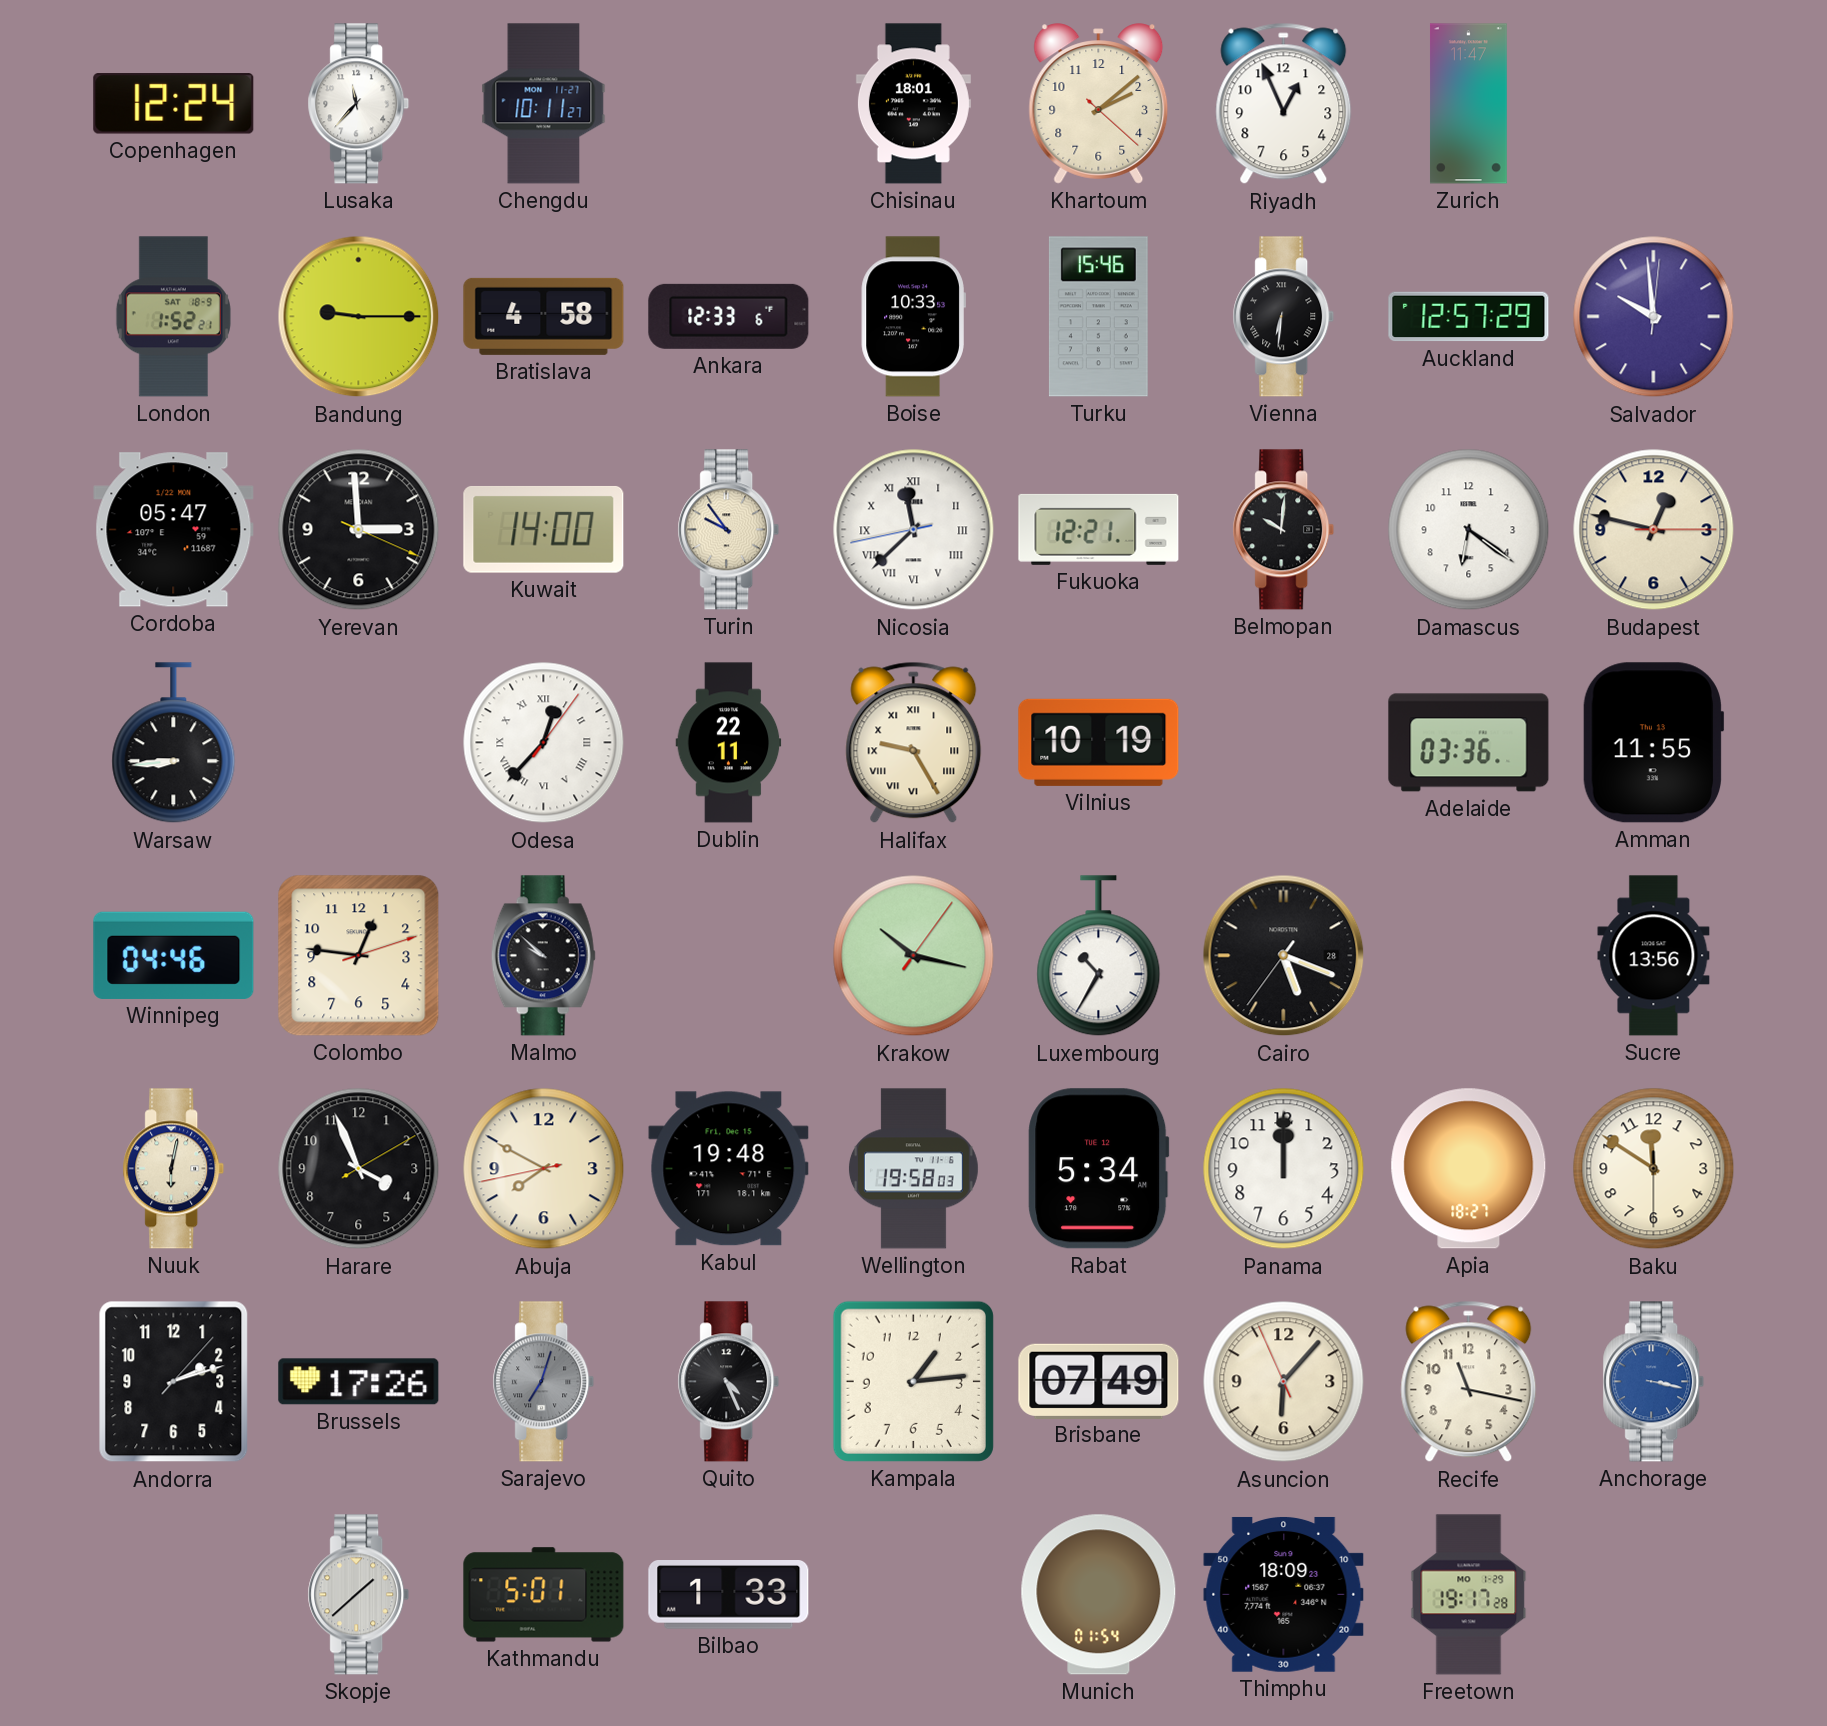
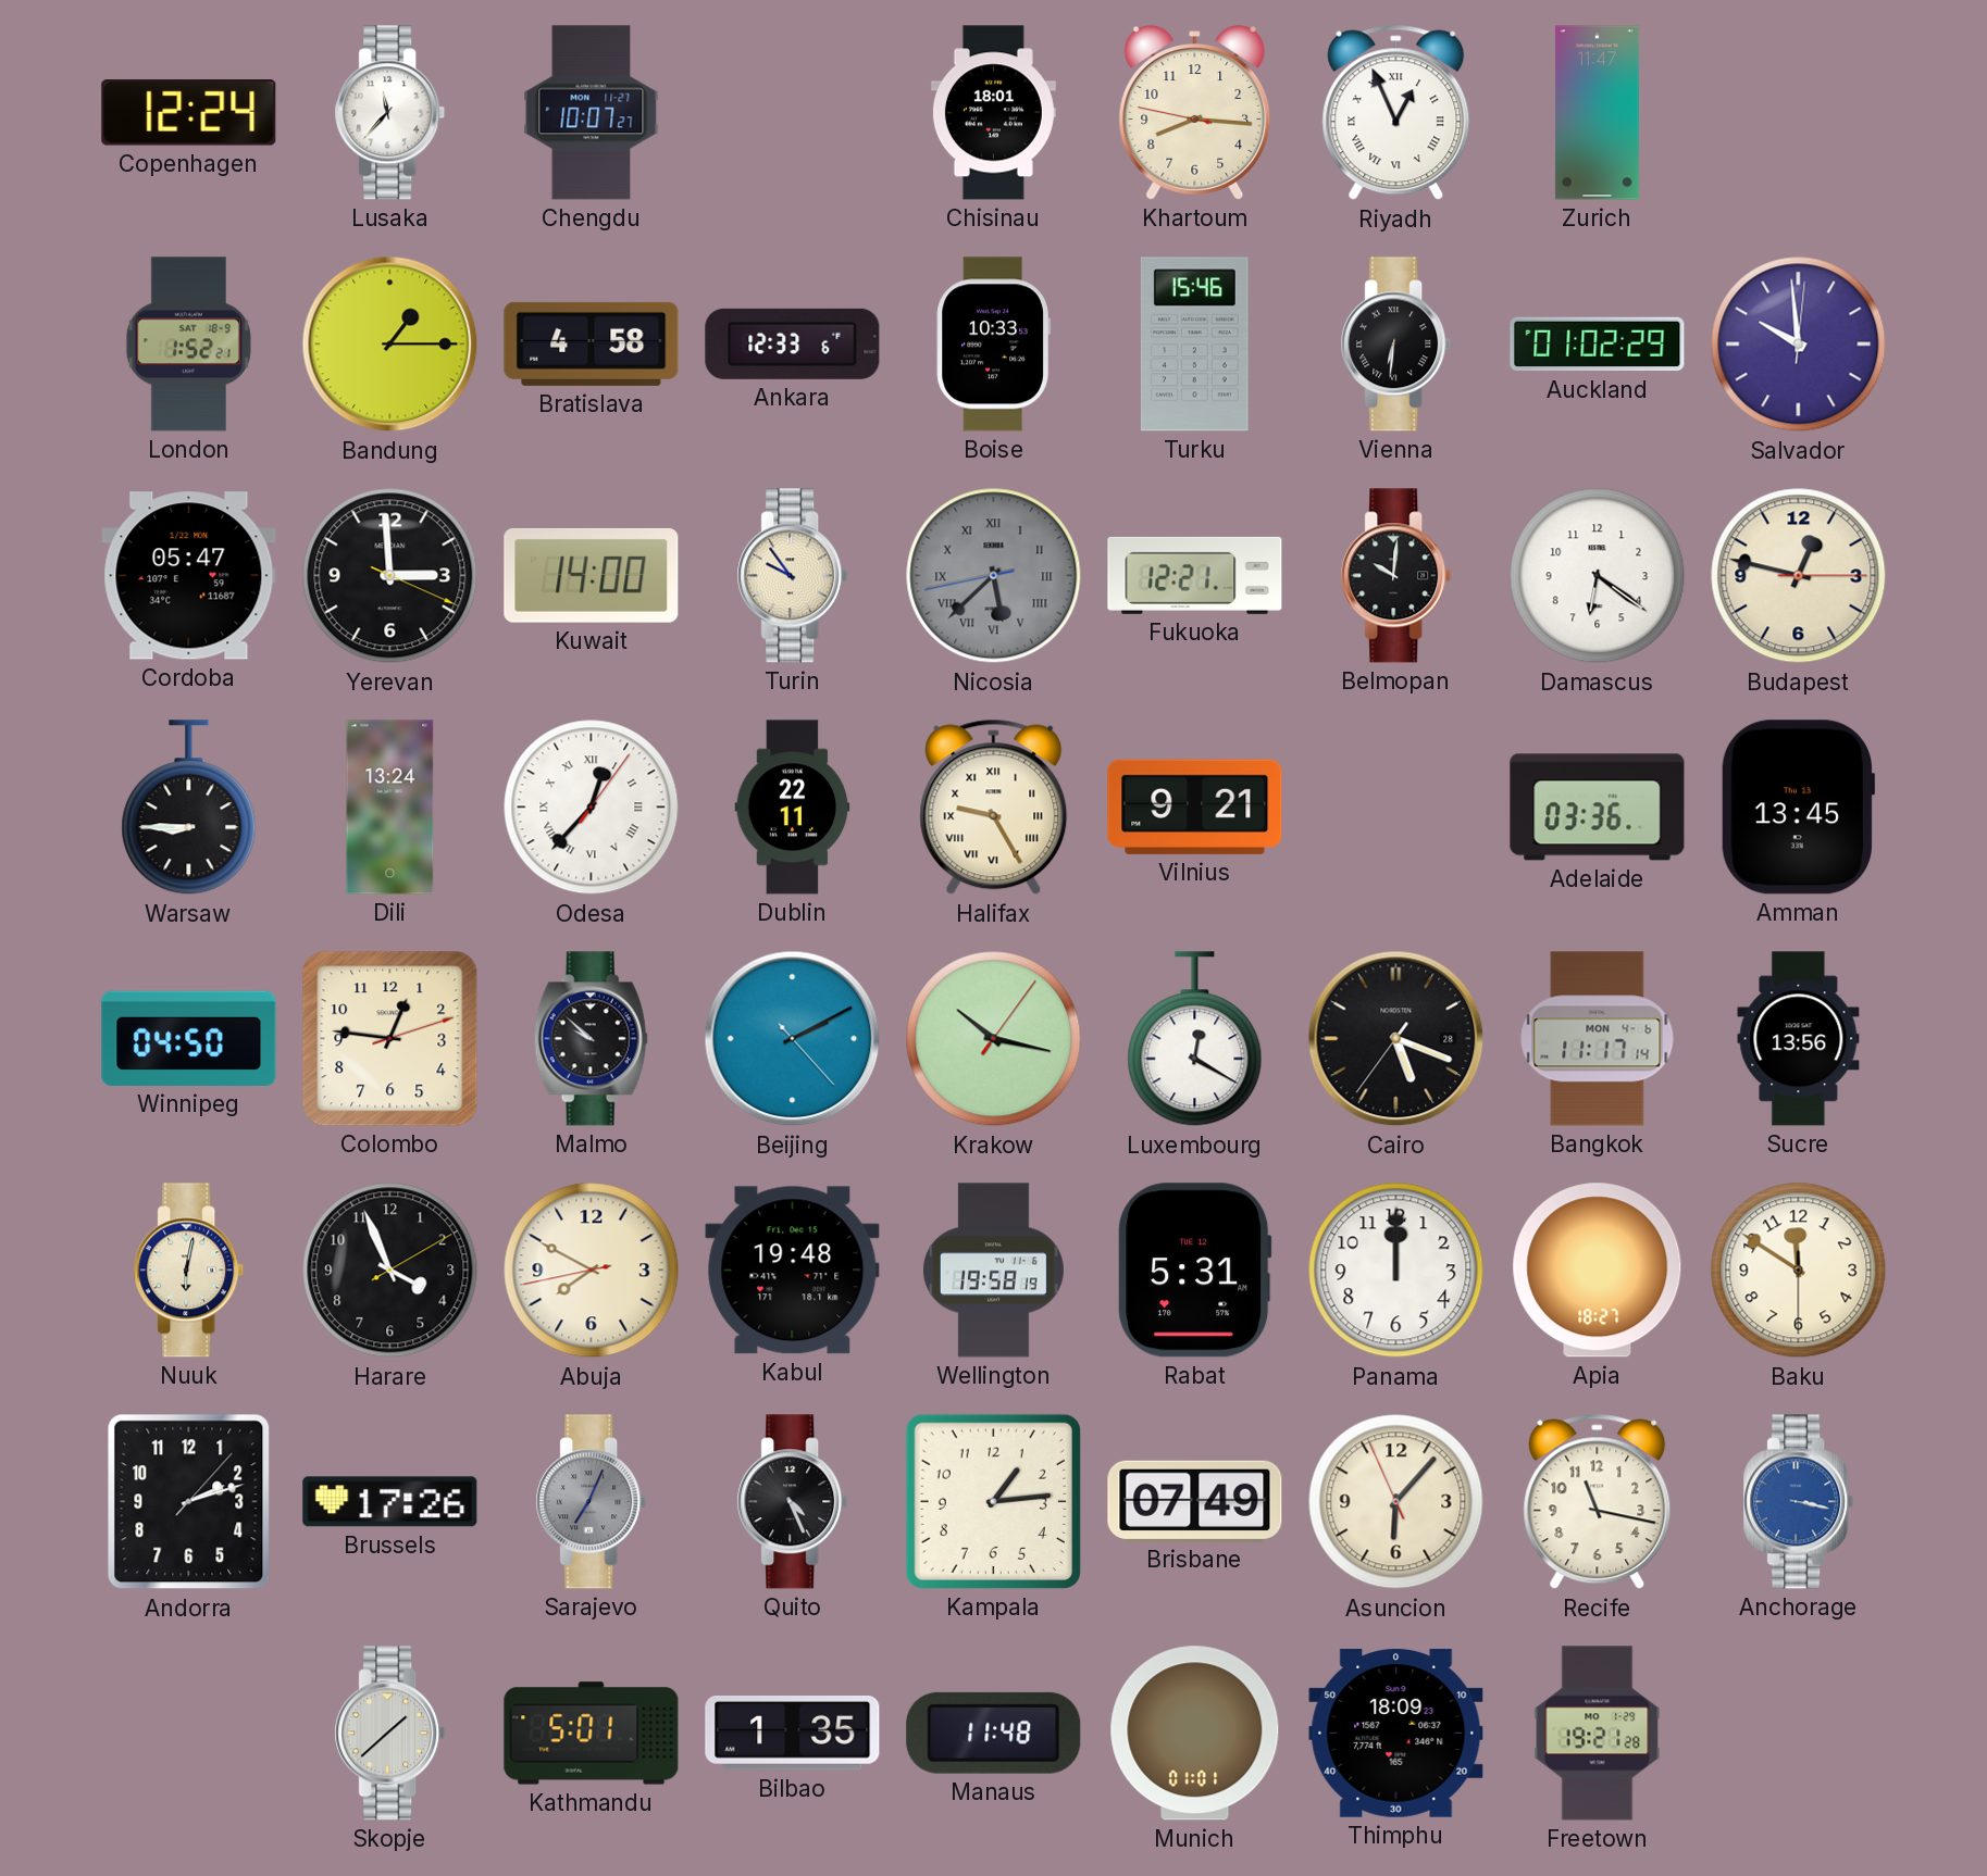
Chengdu: 10:11 -> 10:07 (592, 113)
Khartoum: 2:08 -> 8:15 (1195, 113)
Riyadh numerals: Arabic -> Roman (1396, 113)
Bandung: 9:15 -> 1:15 (390, 345)
Auckland: 12:57 -> 01:02 (1598, 345)
Nicosia: 11:37 -> 5:37 (994, 576)
Nicosia dial: white -> grey (994, 576)
Warsaw: 8:44 -> 8:45 (189, 808)
Dili: none -> 13:24 (390, 808)
Vilnius: 10:19 -> 9:21 (1195, 806)
Amman: 11:55 -> 13:45 (1798, 808)
Winnipeg: 04:46 -> 04:50 (189, 1038)
Beijing: none -> 2:10 (793, 1039)
Luxembourg: 10:35 -> 12:20 (1195, 1039)
Bangkok: none -> 11:17 (1598, 1039)
Wellington: 19:58:03 -> 19:58:19 (993, 1271)
Rabat: 5:34 -> 5:31 (1195, 1271)
Sarajevo: 7:03 -> 7:04 (592, 1502)
Bilbao: 1:33 -> 1:35 (793, 1734)
Manaus: none -> 11:48 (994, 1733)
Munich: 01:54 -> 01:01 (1195, 1734)
Freetown: 19:17 -> 19:21 (1598, 1734)
